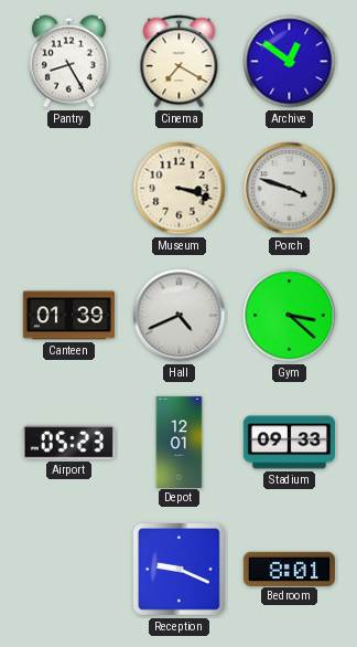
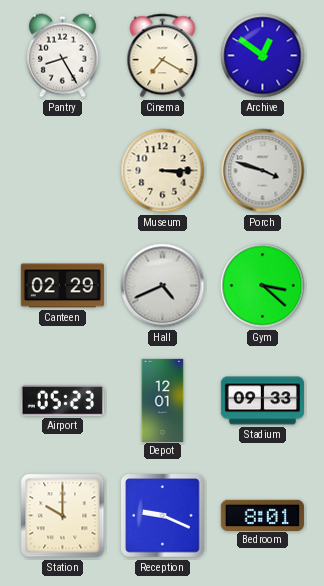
Museum: 3:18 -> 3:15 (163, 171)
Canteen: 01:39 -> 02:29 (62, 286)
Station: none -> 10:00 (63, 516)
